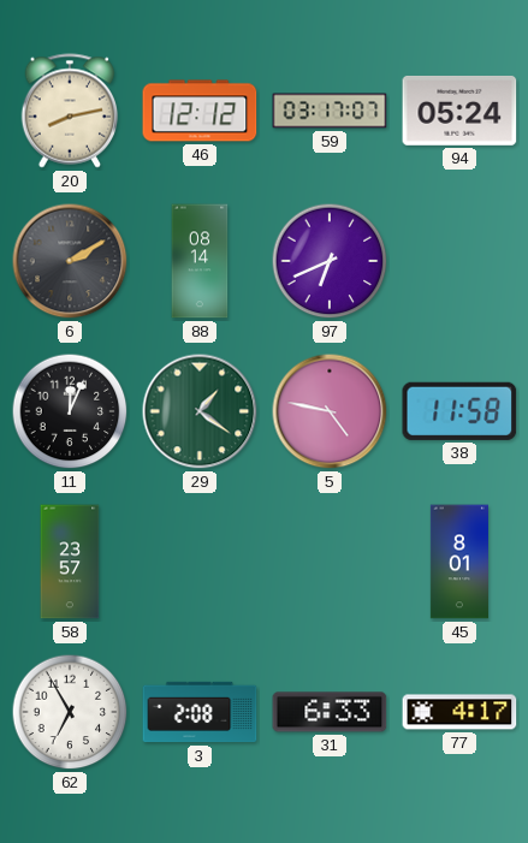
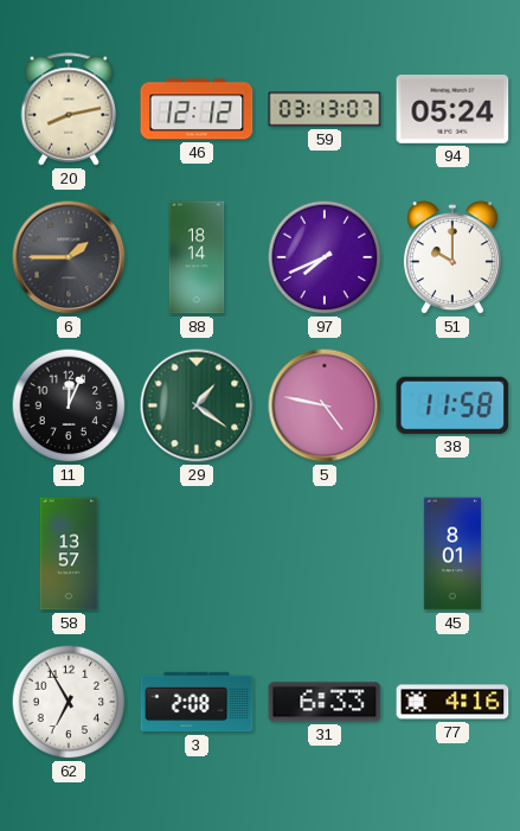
59: 03:17 -> 03:13 (325, 109)
6: 2:10 -> 1:45 (69, 257)
88: 08:14 -> 18:14 (197, 257)
97: 6:41 -> 7:41 (325, 257)
51: none -> 10:00 (452, 258)
58: 23:57 -> 13:57 (69, 554)
77: 4:17 -> 4:16 (452, 702)
